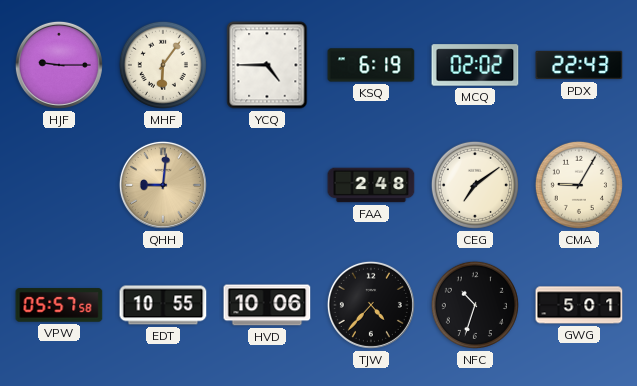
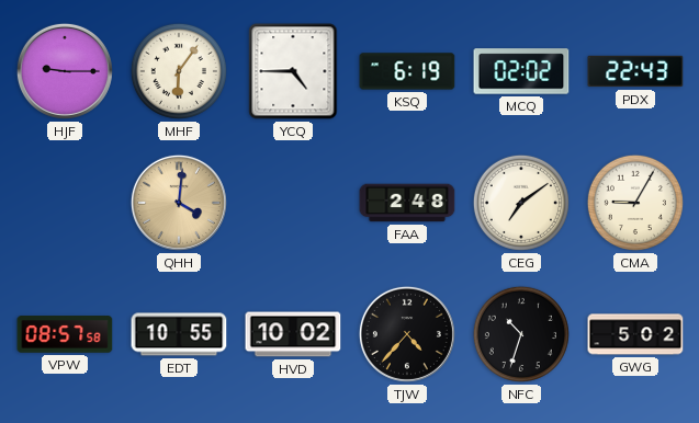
QHH: 9:01 -> 4:01 (179, 203)
VPW: 05:57 -> 08:57 (65, 334)
HVD: 10:06 -> 10:02 (293, 334)
GWG: 5:01 -> 5:02 (635, 334)
